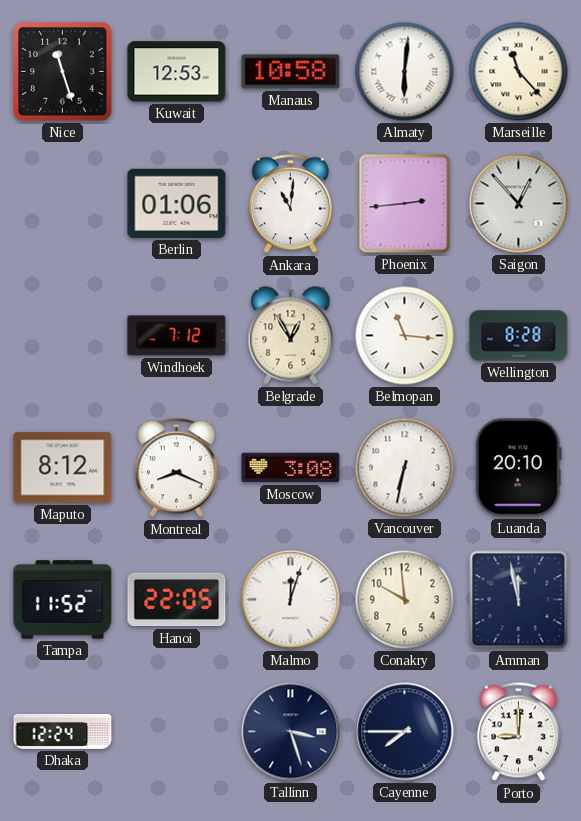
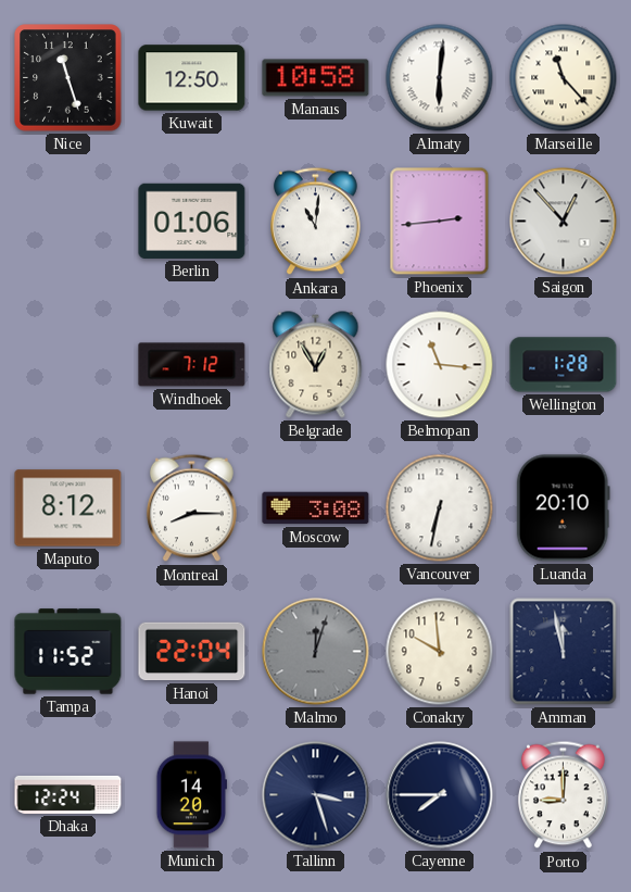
Kuwait: 12:53 -> 12:50 (192, 78)
Wellington: 8:28 -> 1:28 (564, 365)
Montreal: 8:19 -> 8:15 (191, 508)
Hanoi: 22:05 -> 22:04 (192, 652)
Malmo dial: white -> grey (316, 652)
Munich: none -> 14:20 (191, 795)
